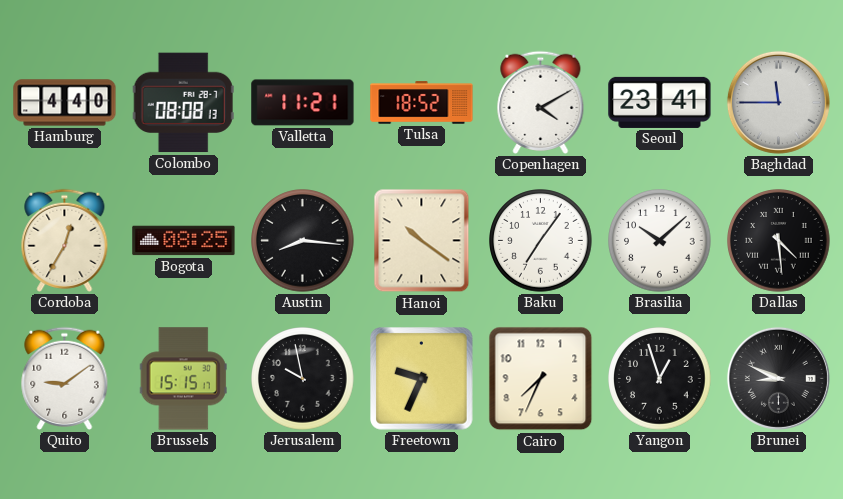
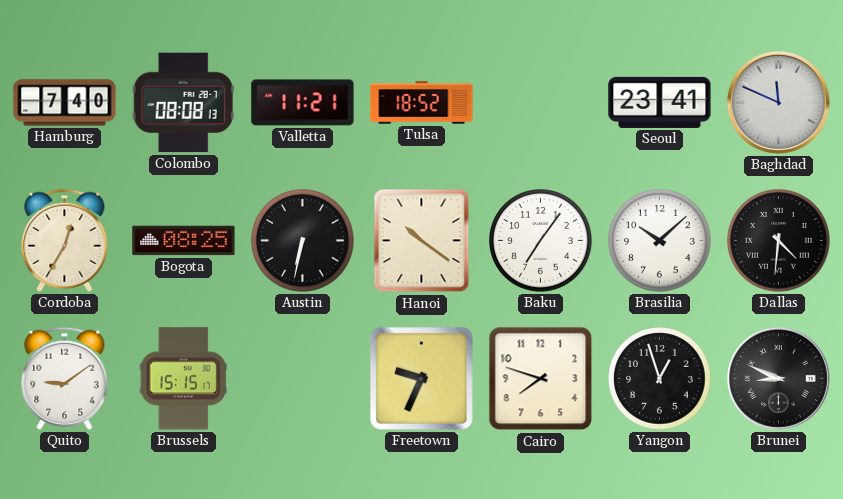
Hamburg: 4:40 -> 7:40 (65, 103)
Copenhagen: 4:10 -> none (541, 102)
Baghdad: 11:45 -> 11:49 (778, 102)
Austin: 8:16 -> 6:32 (303, 241)
Dallas: 4:29 -> 4:31 (779, 241)
Jerusalem: 9:58 -> none (303, 379)
Cairo: 7:34 -> 7:48 (541, 379)
